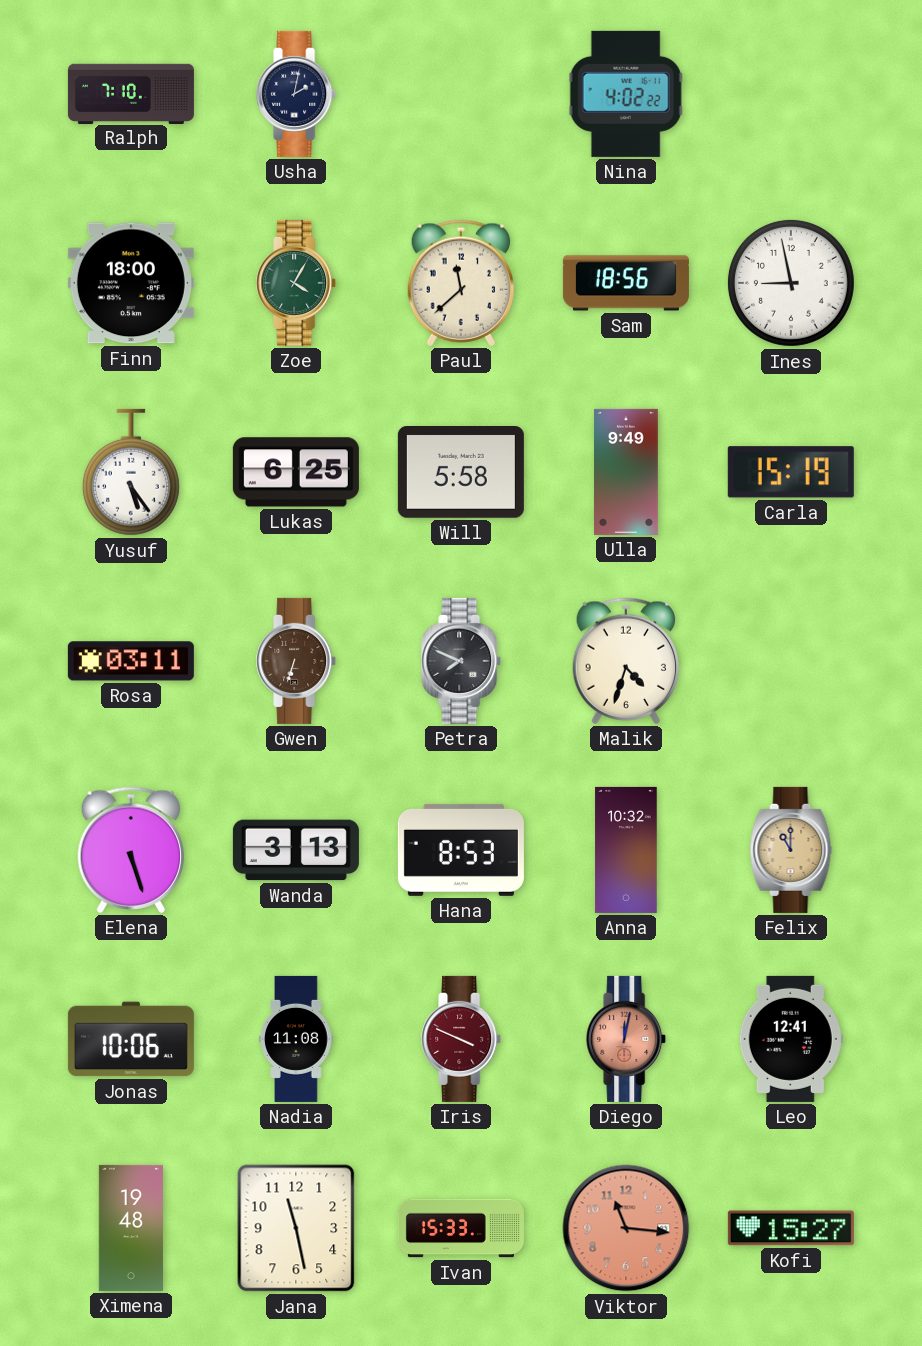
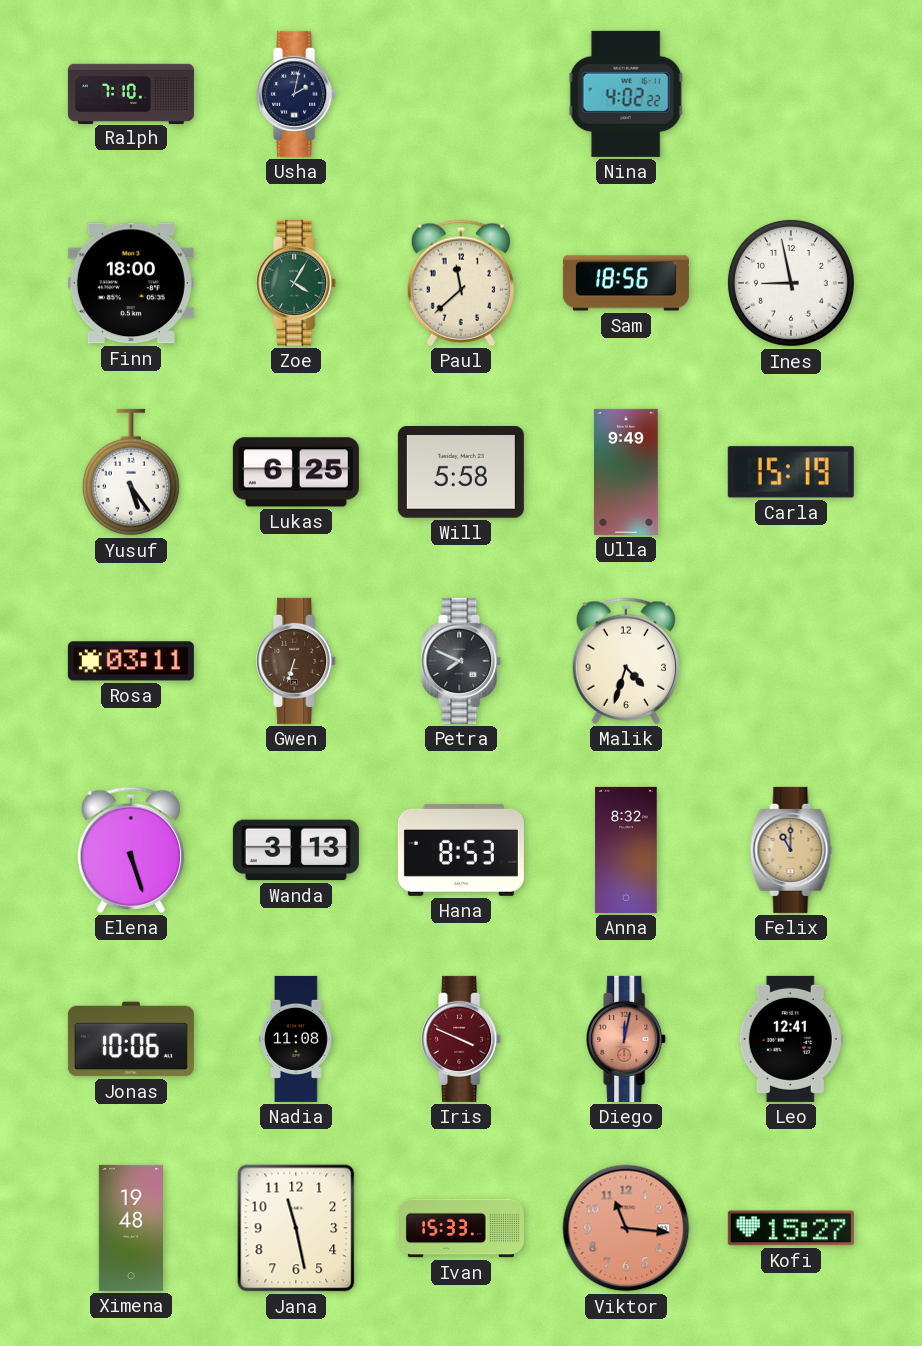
Anna: 10:32 -> 8:32 (626, 850)
